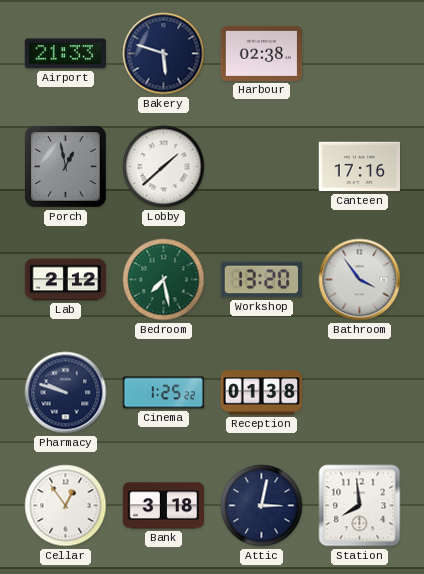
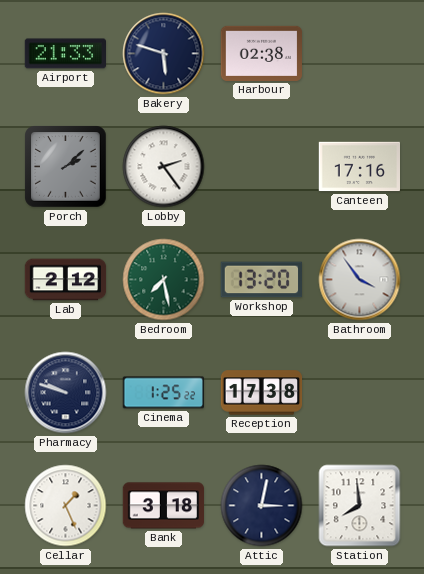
Porch: 12:58 -> 2:08 (66, 167)
Lobby: 1:38 -> 2:24 (164, 167)
Reception: 01:38 -> 17:38 (262, 393)
Cellar: 12:54 -> 1:26 (66, 506)
